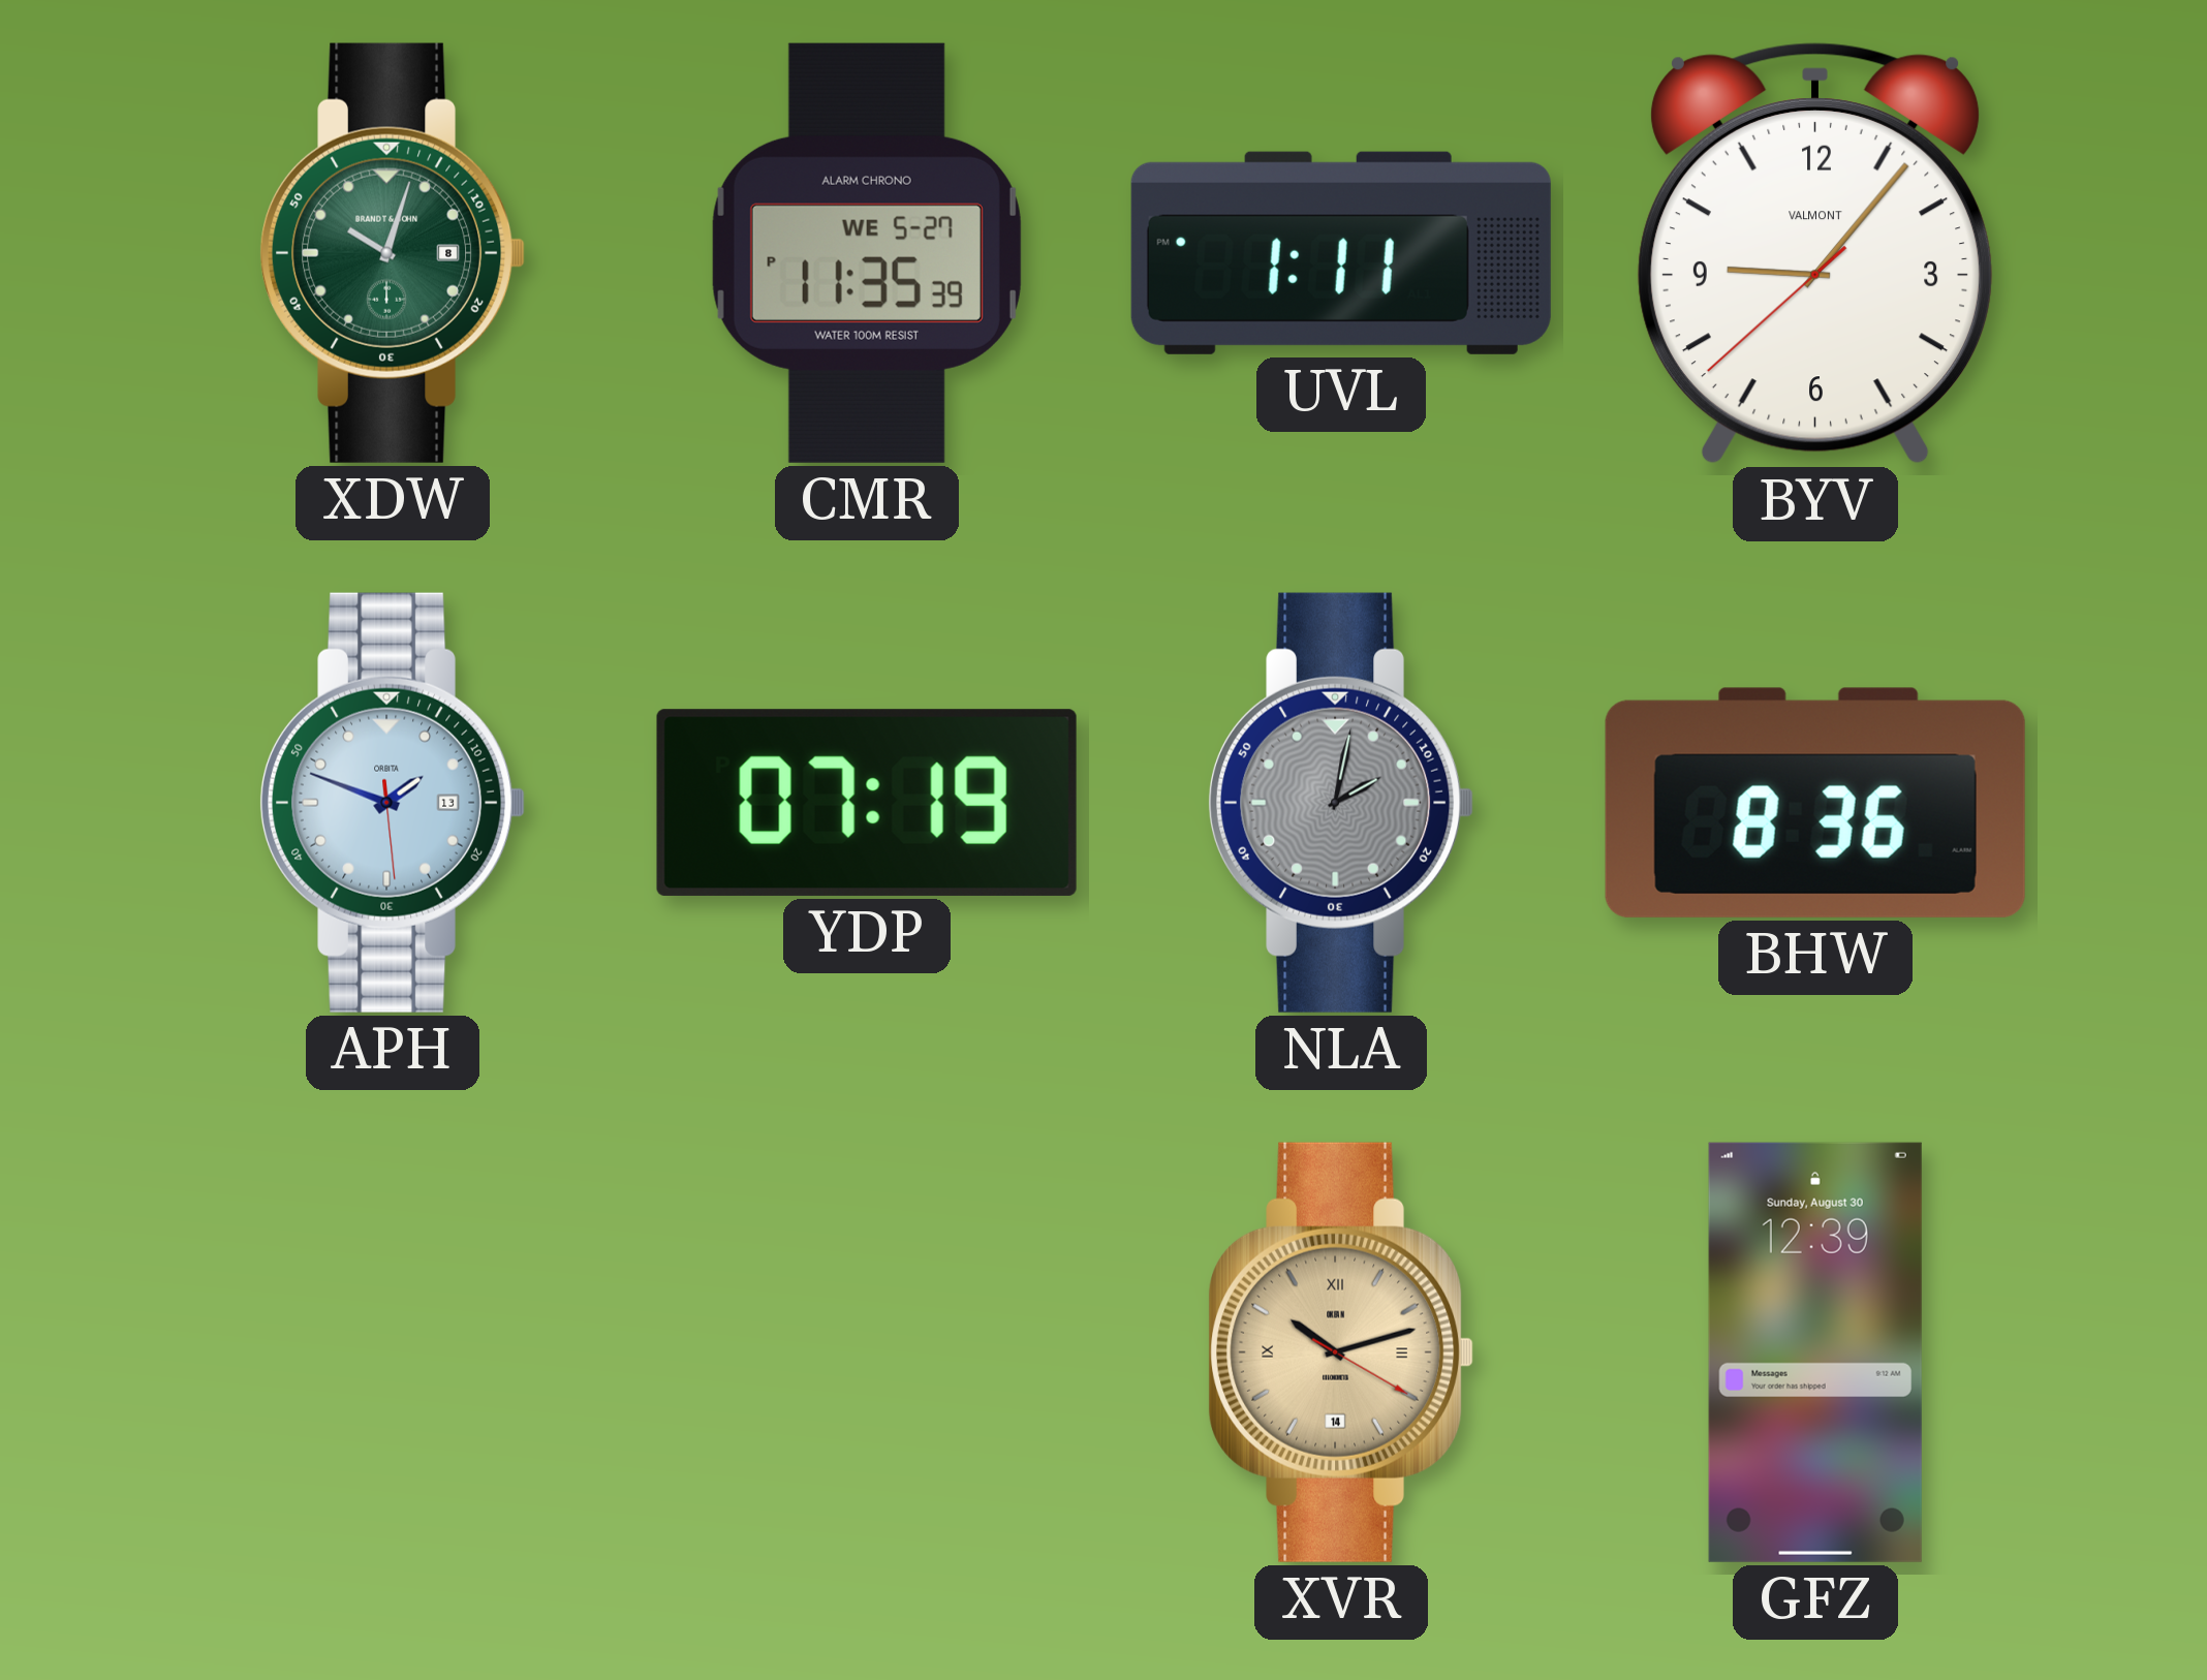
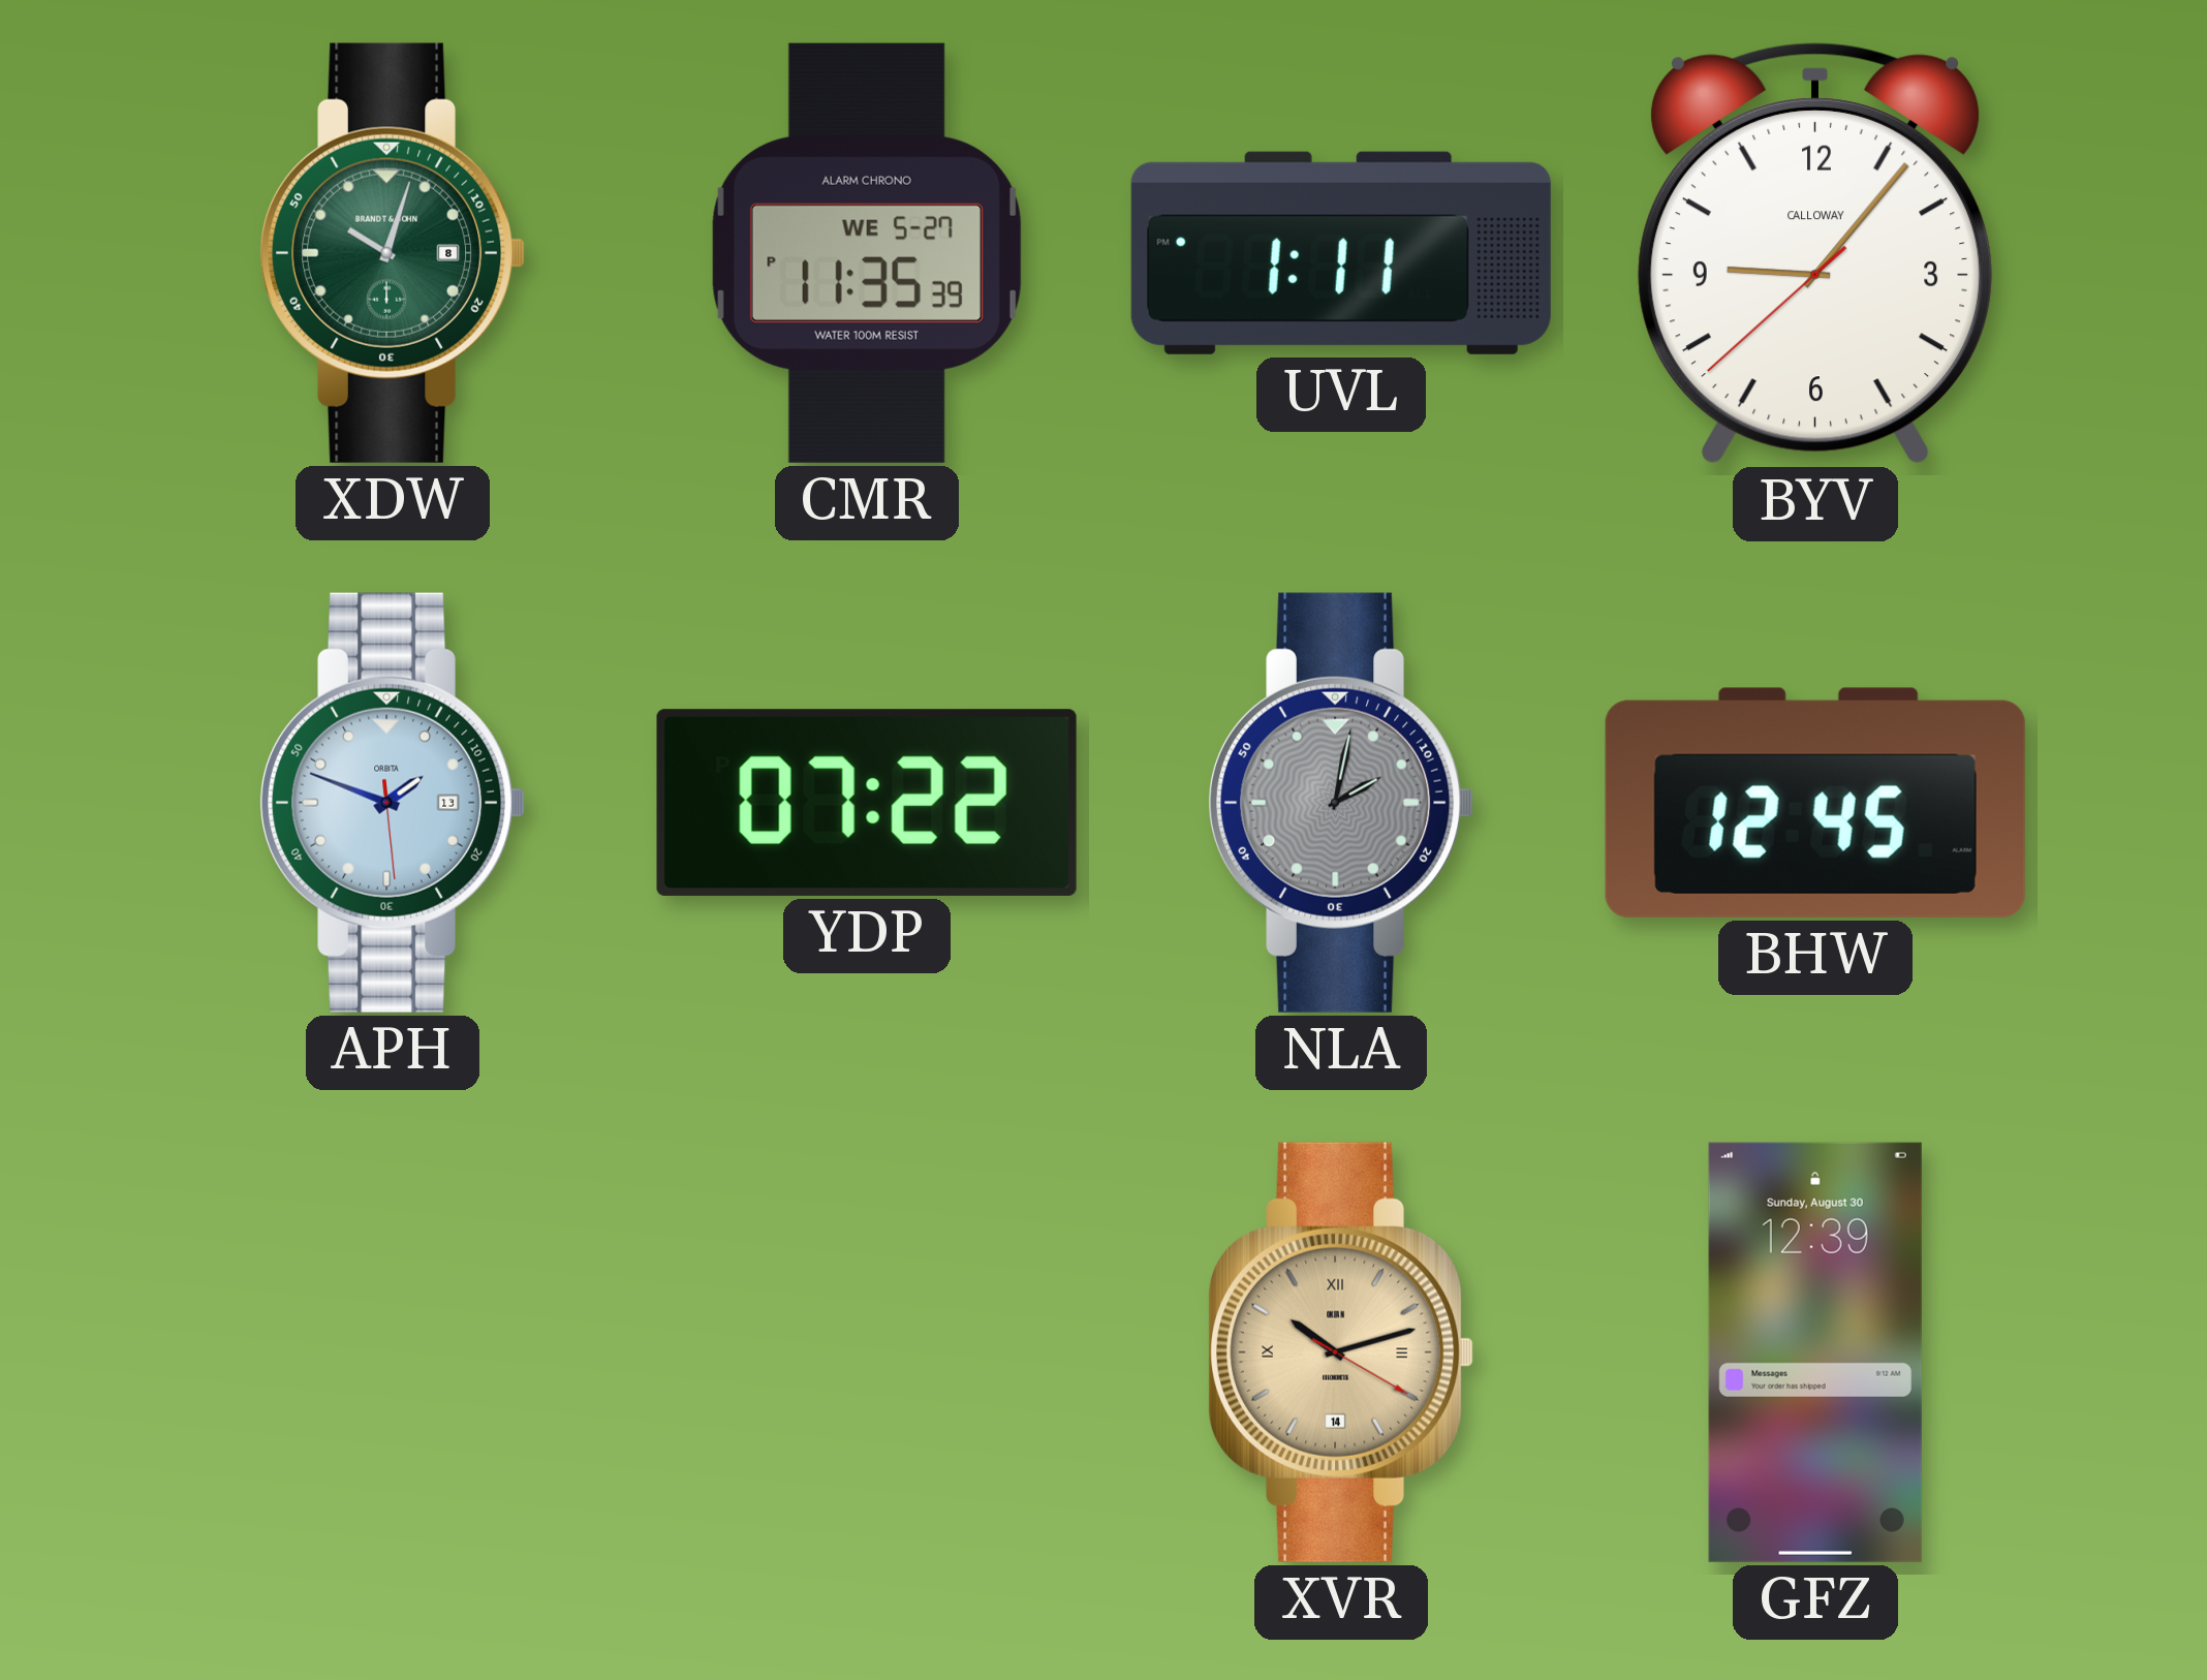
BYV brand: VALMONT -> CALLOWAY (1815, 253)
YDP: 07:19 -> 07:22 (867, 803)
BHW: 8:36 -> 12:45 (1815, 803)
